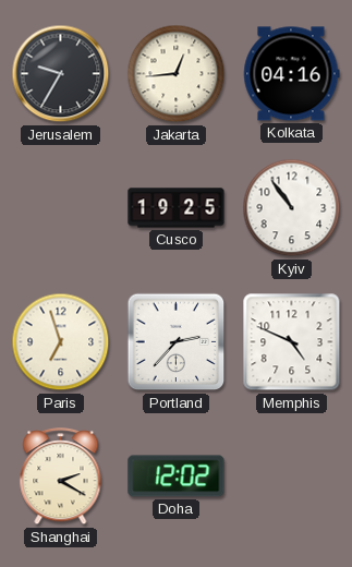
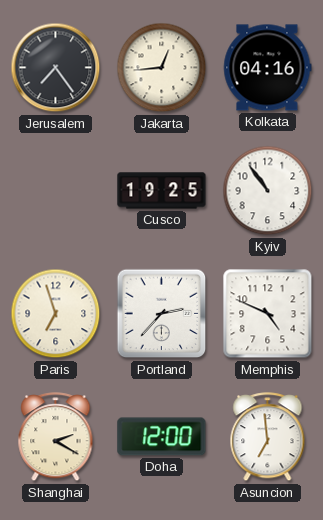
Jerusalem: 9:35 -> 7:24 (56, 68)
Doha: 12:02 -> 12:00 (162, 437)
Asuncion: none -> 6:59 (268, 437)
